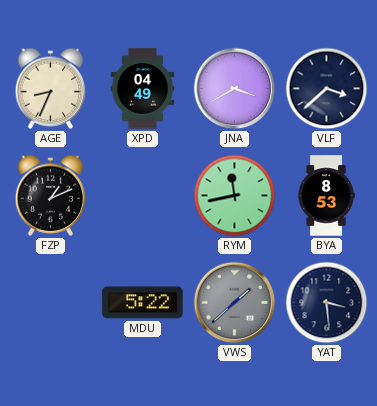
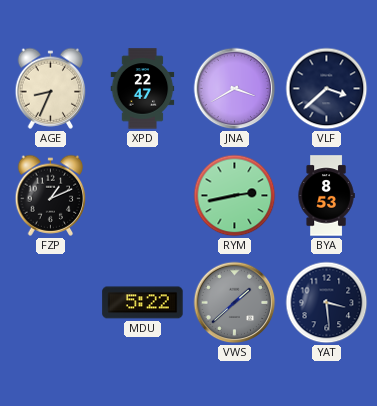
XPD: 04:49 -> 22:47 (143, 89)
RYM: 11:43 -> 2:43 (235, 196)
